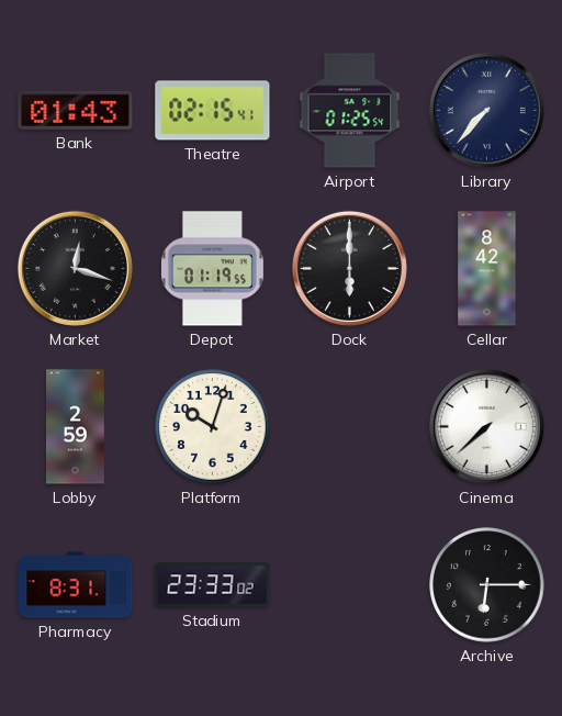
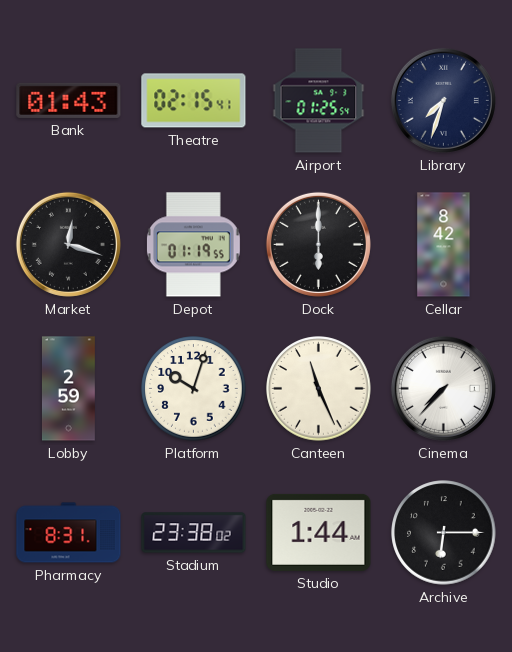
Library: 7:37 -> 7:33 (443, 100)
Canteen: none -> 11:26 (319, 389)
Cinema: 7:38 -> 7:37 (443, 388)
Stadium: 23:33 -> 23:38 (194, 533)
Studio: none -> 1:44 (319, 532)
